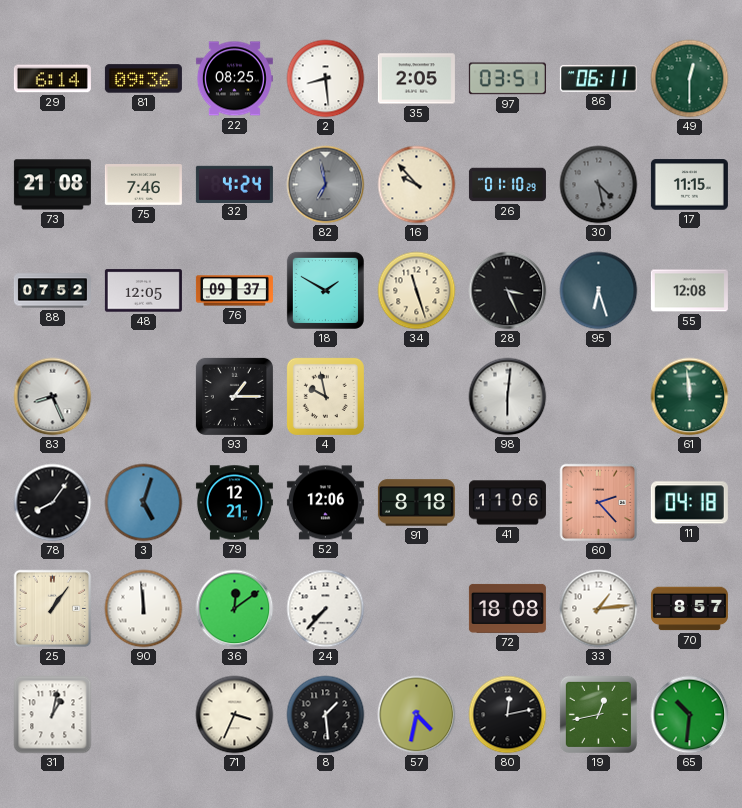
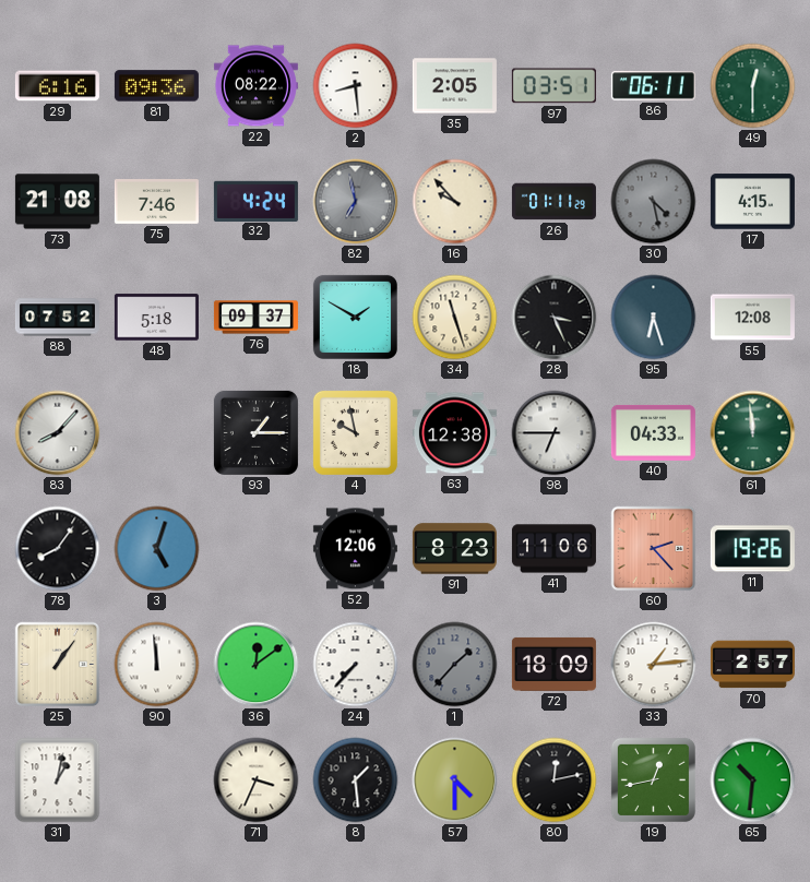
29: 6:14 -> 6:16 (57, 86)
22: 08:25 -> 08:22 (255, 86)
26: 01:10 -> 01:11 (553, 202)
17: 11:15 -> 4:15 (752, 202)
48: 12:05 -> 5:18 (156, 318)
83: 8:26 -> 8:07 (58, 433)
63: none -> 12:38 (454, 433)
98: 6:01 -> 6:45 (555, 433)
40: none -> 04:33 (653, 432)
79: 12:21 -> none (234, 503)
91: 8:18 -> 8:23 (454, 549)
11: 04:18 -> 19:26 (752, 549)
1: none -> 1:37 (455, 665)
72: 18:08 -> 18:09 (553, 664)
70: 8:57 -> 2:57 (752, 665)
57: 4:32 -> 4:30 (455, 780)
